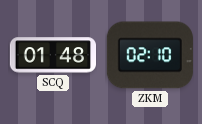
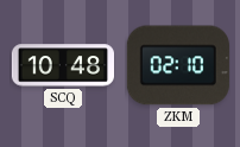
SCQ: 01:48 -> 10:48 (62, 65)
